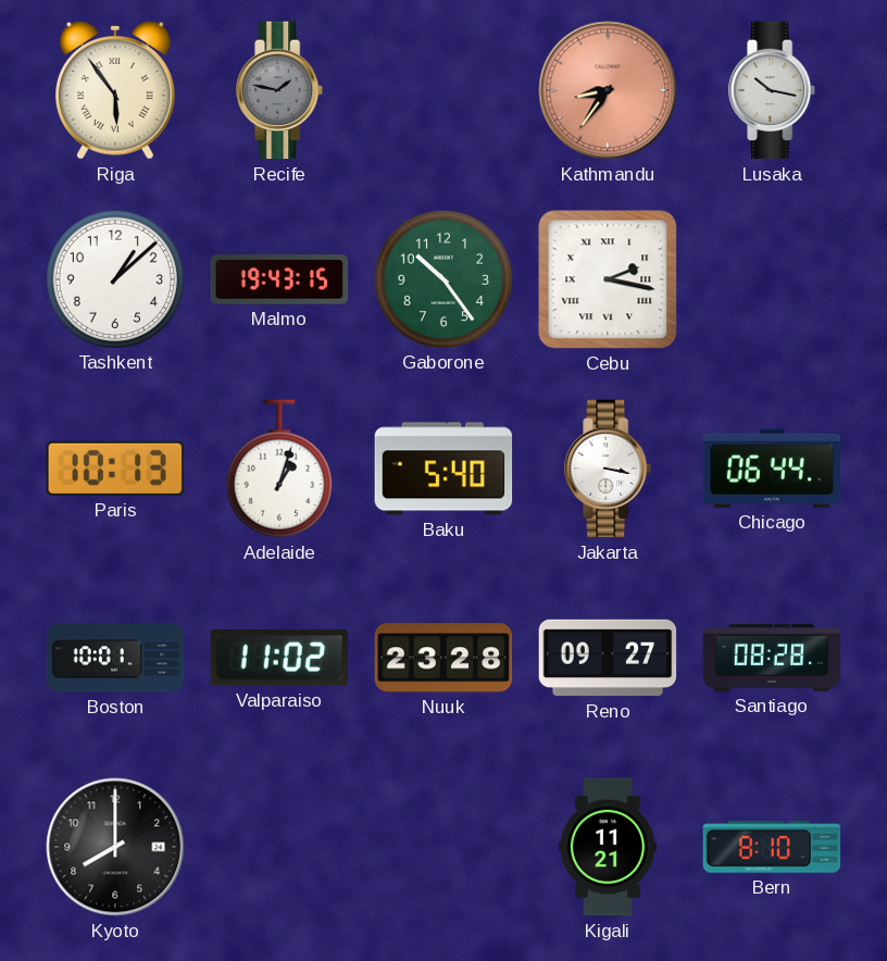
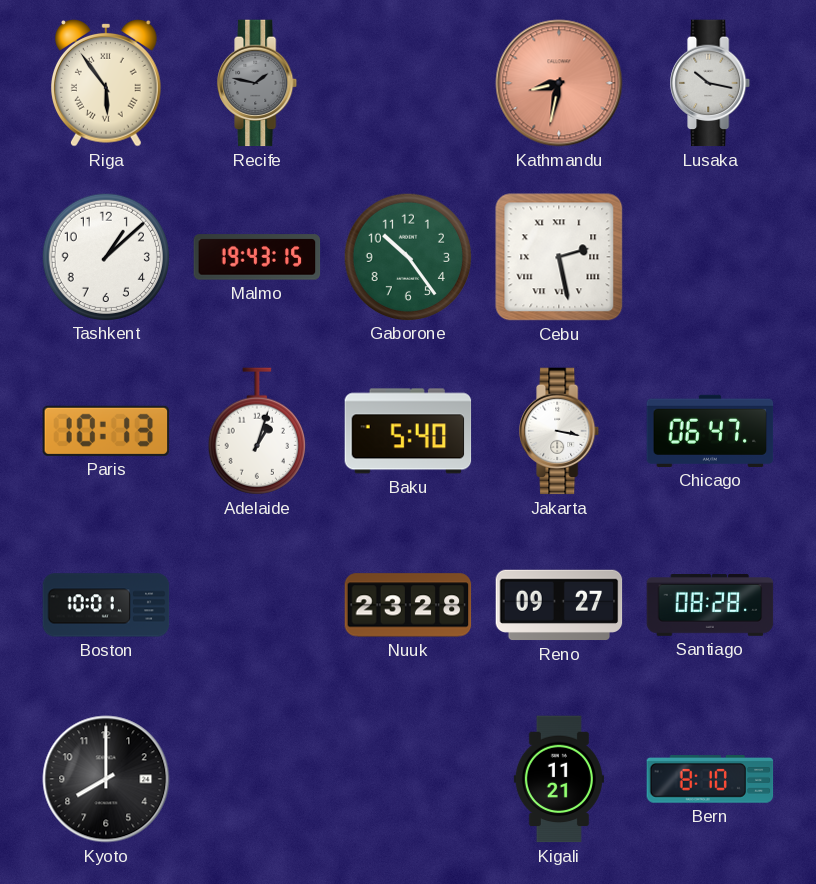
Kathmandu: 8:36 -> 8:32 (559, 83)
Cebu: 2:17 -> 2:28 (559, 257)
Chicago: 06:44 -> 06:47 (710, 431)
Valparaiso: 11:02 -> none (278, 658)
